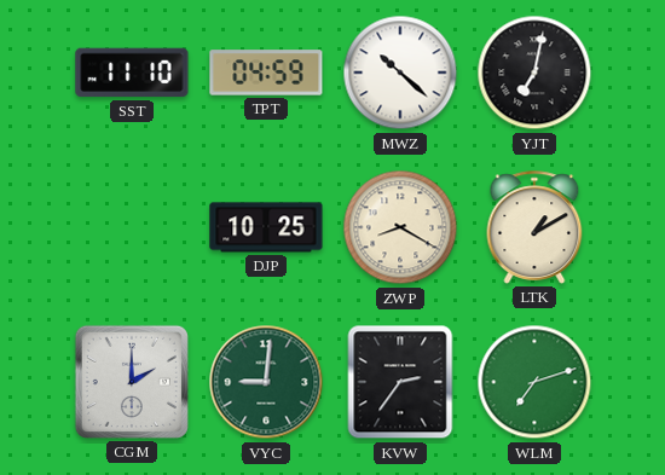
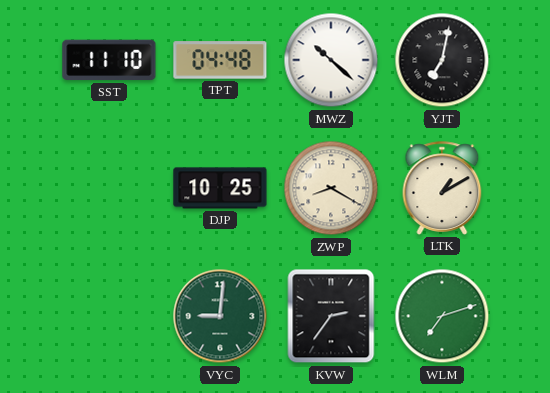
TPT: 04:59 -> 04:48 (220, 60)
CGM: 2:00 -> none (132, 382)
